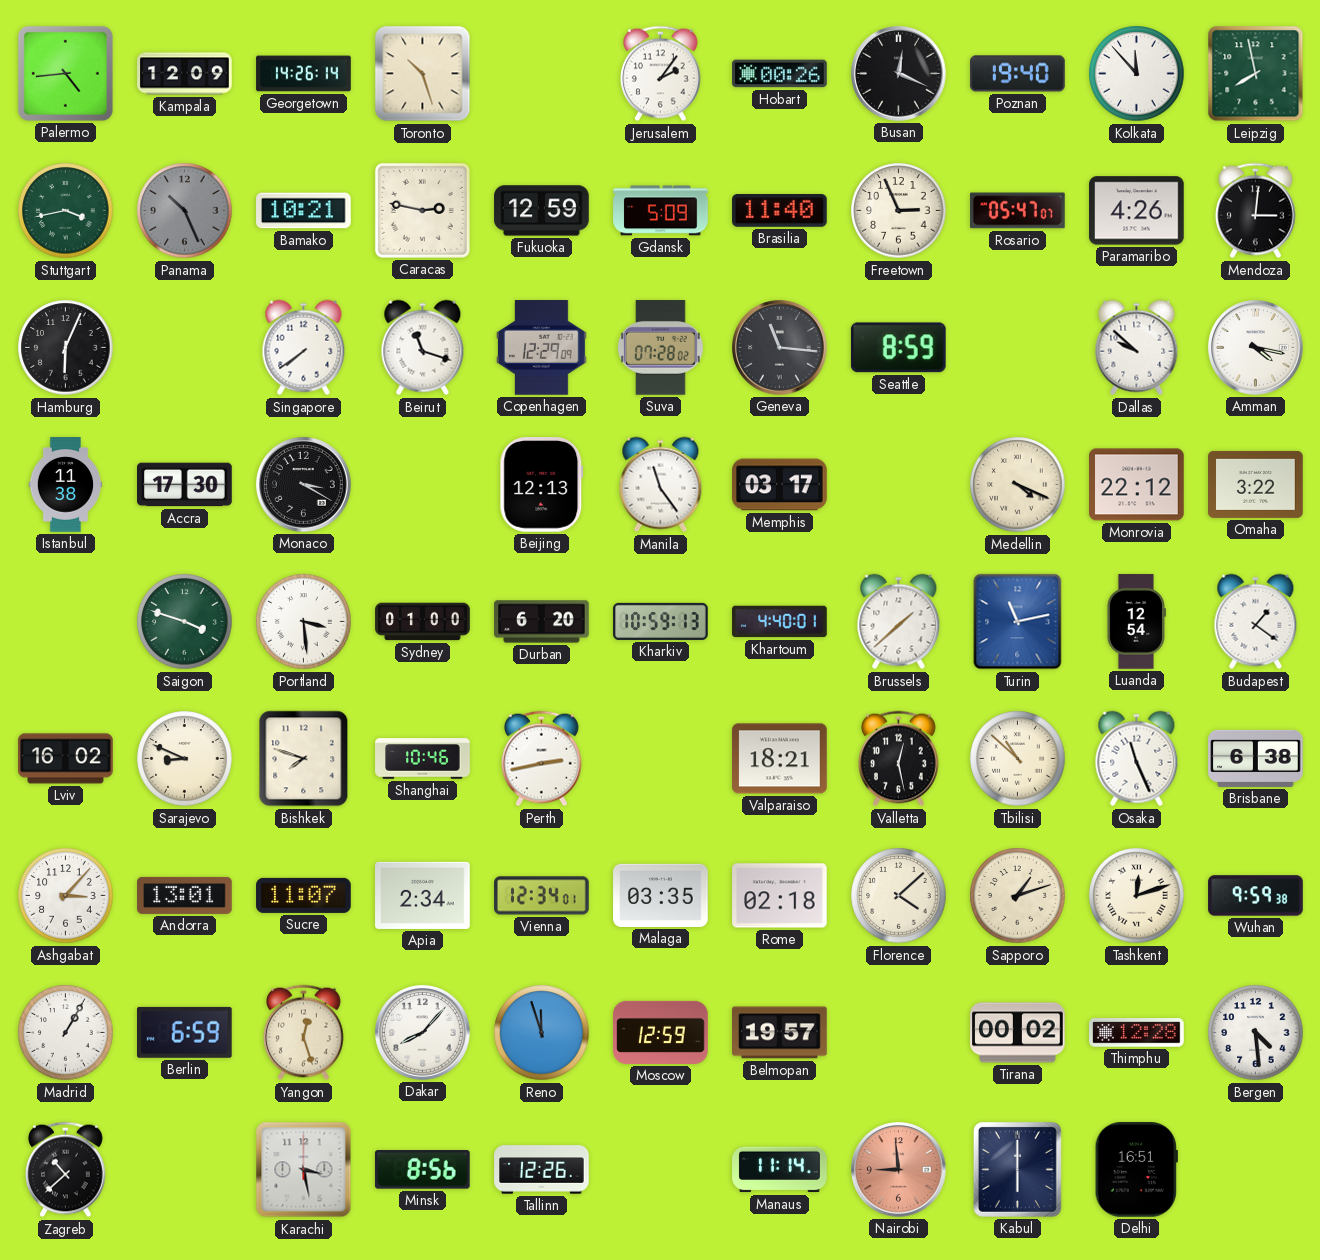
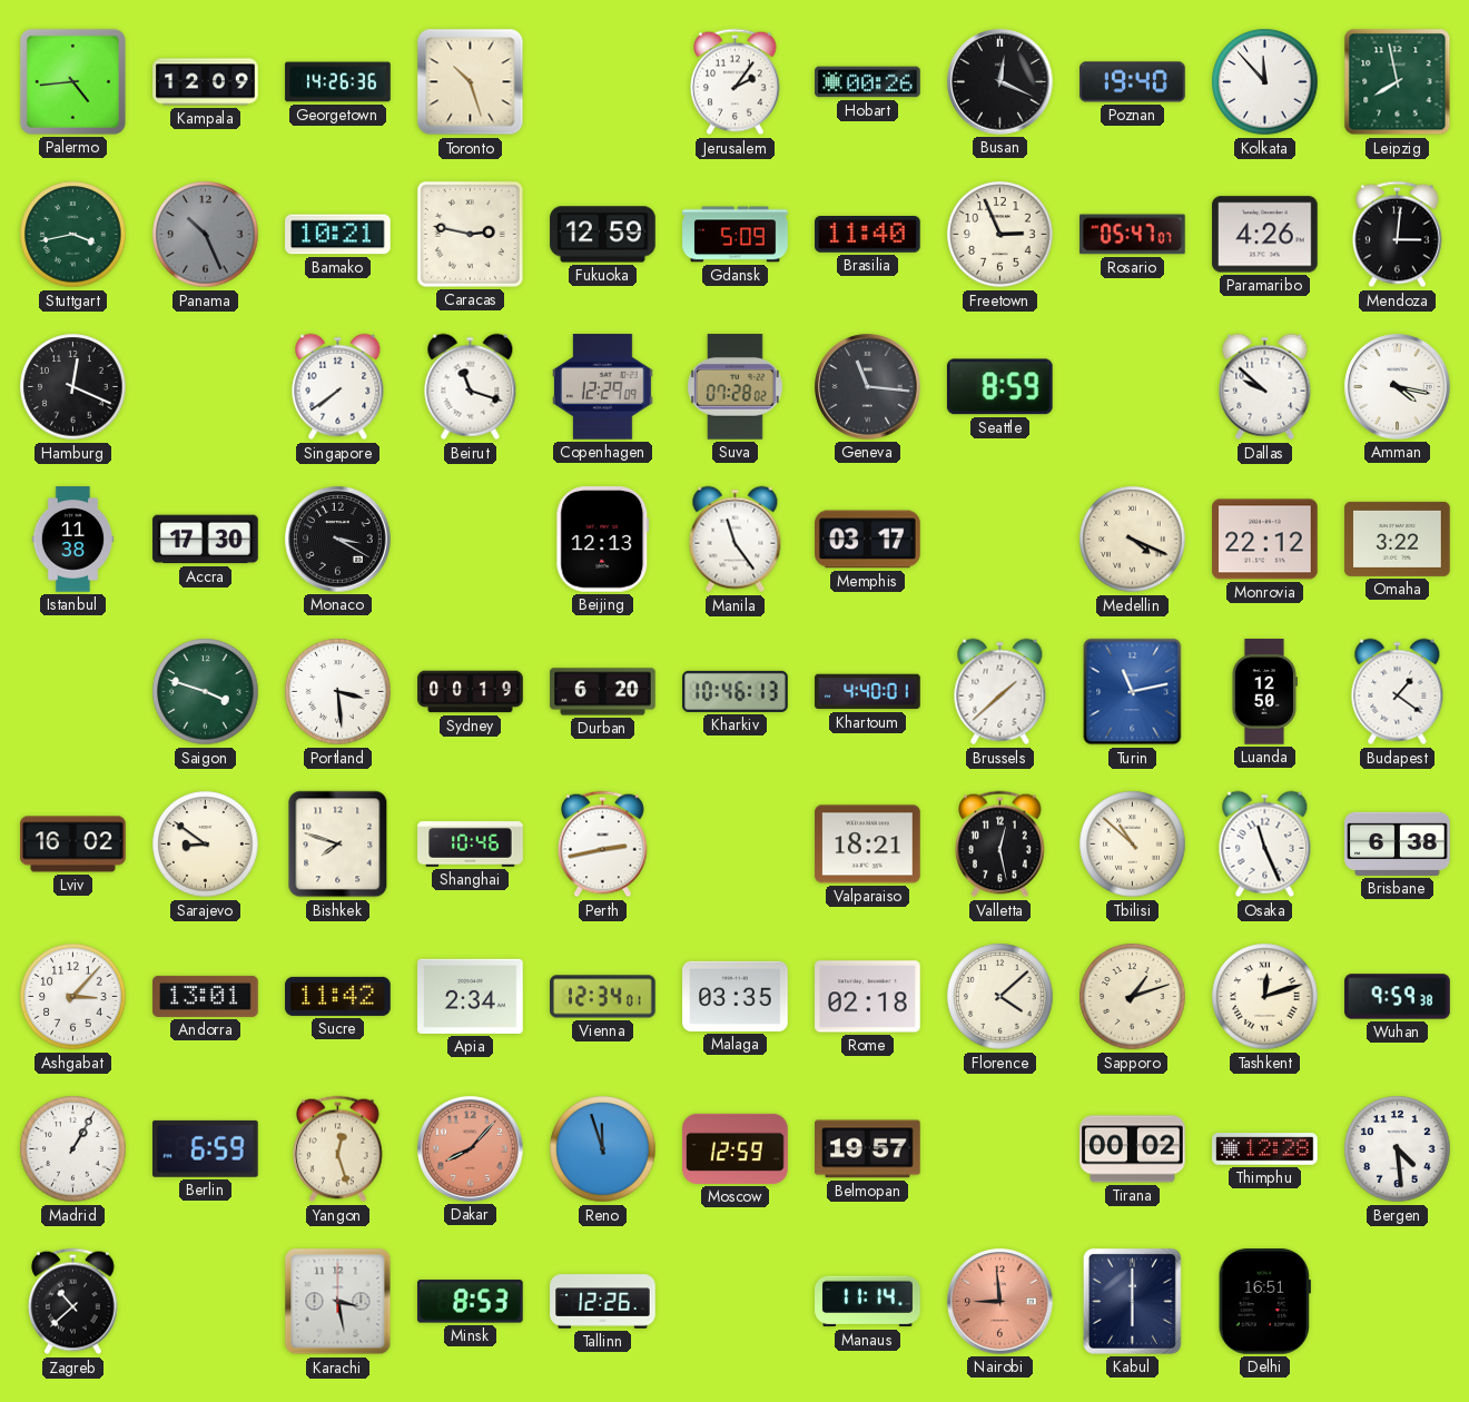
Georgetown: 14:26:14 -> 14:26:36 (338, 82)
Hamburg: 6:04 -> 12:19 (73, 387)
Sydney: 01:00 -> 00:19 (471, 692)
Kharkiv: 10:59 -> 10:46 (736, 691)
Luanda: 12:54 -> 12:50 (1264, 692)
Sarajevo: 8:49 -> 8:51 (206, 845)
Sucre: 11:07 -> 11:42 (338, 996)
Dakar dial: white -> salmon (471, 1149)
Minsk: 8:56 -> 8:53 (470, 1302)
